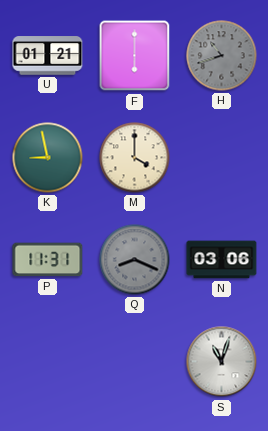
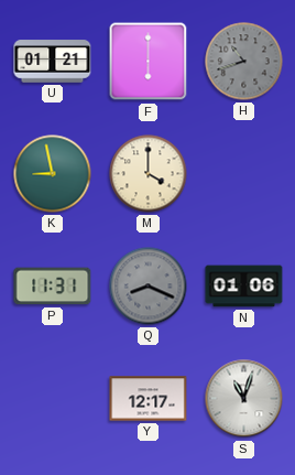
N: 03:06 -> 01:06 (244, 287)
Y: none -> 12:17 (149, 399)
